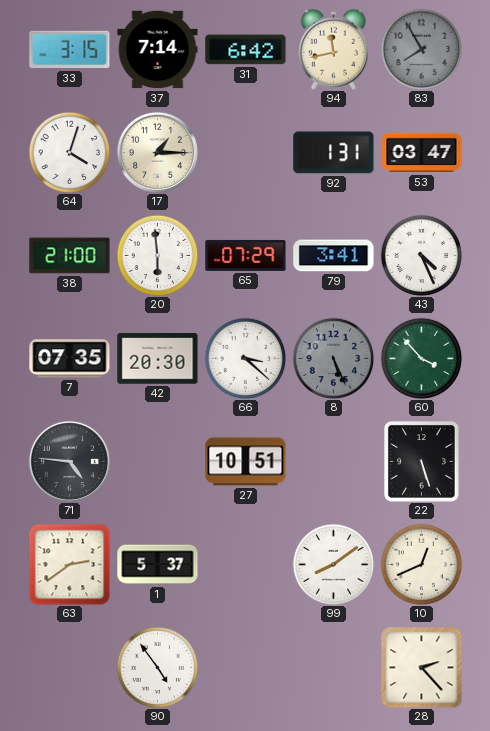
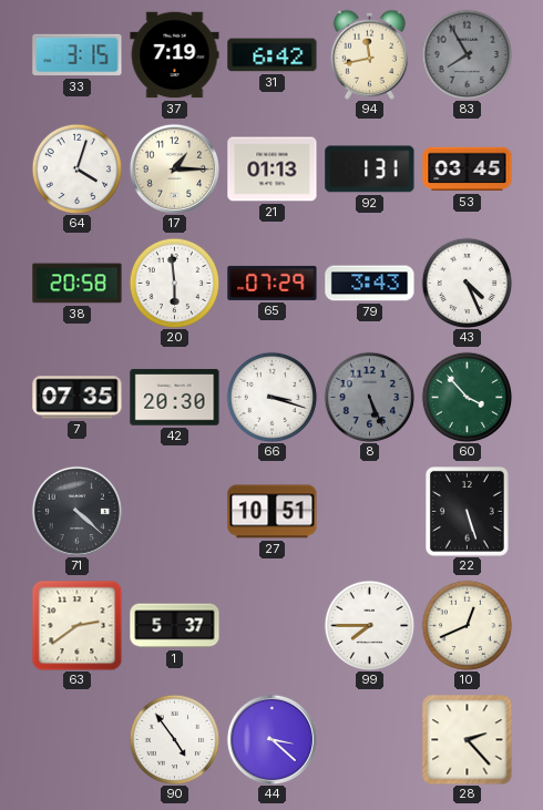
37: 7:14 -> 7:19 (175, 55)
21: none -> 01:13 (273, 170)
53: 03:47 -> 03:45 (468, 170)
38: 21:00 -> 20:58 (78, 284)
79: 3:41 -> 3:43 (370, 284)
66: 3:22 -> 3:18 (271, 397)
71: 4:46 -> 4:22 (76, 511)
99: 8:09 -> 7:45 (369, 625)
44: none -> 3:22 (271, 739)
